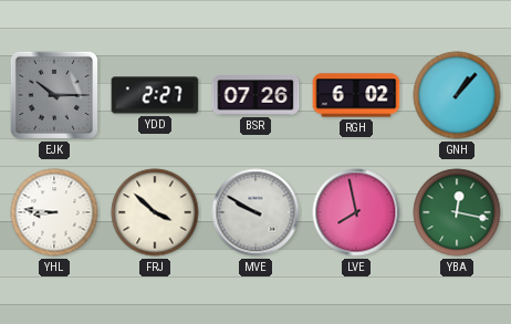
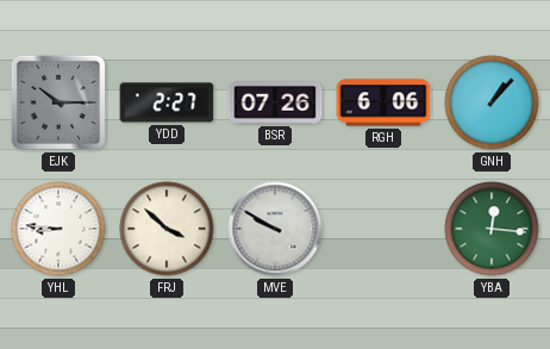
RGH: 6:02 -> 6:06 (383, 102)
LVE: 7:58 -> none (356, 212)
YBA: 12:17 -> 12:16 (492, 229)
